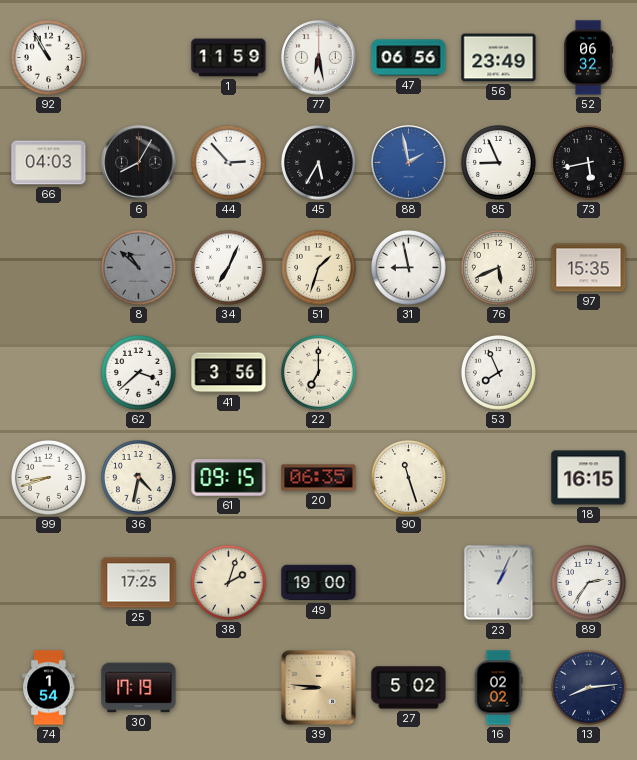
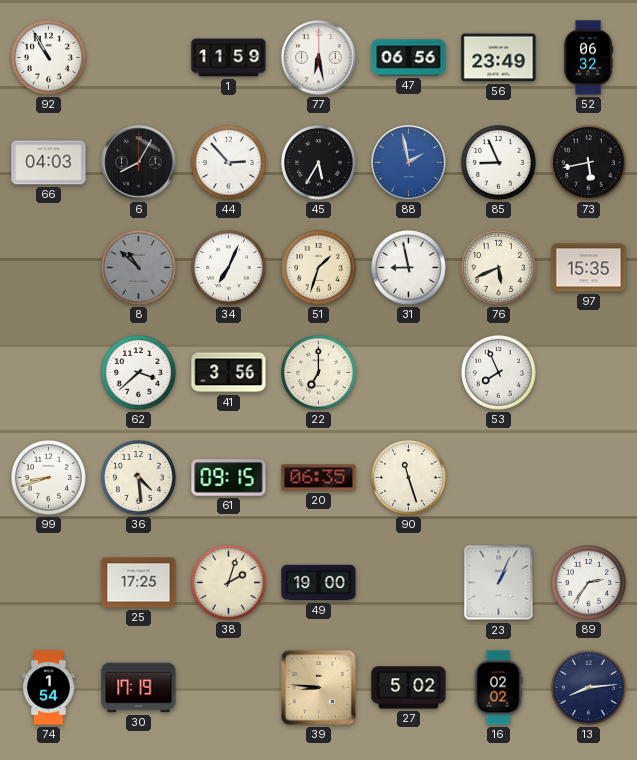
36: 4:32 -> 4:29 (139, 478)
18: 16:15 -> none (589, 478)
